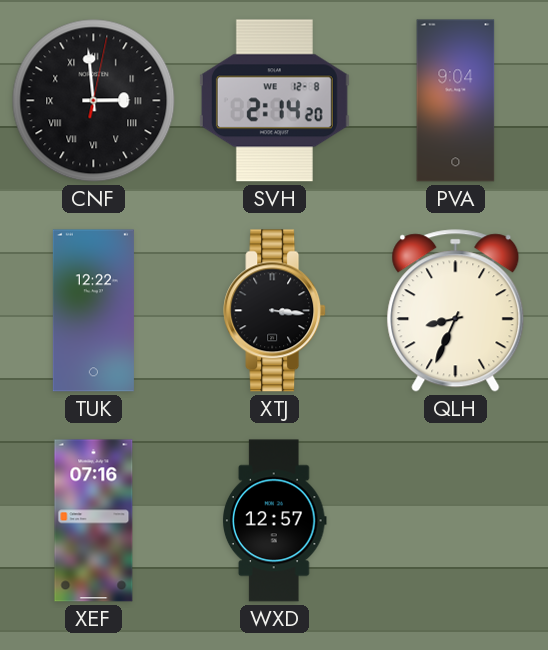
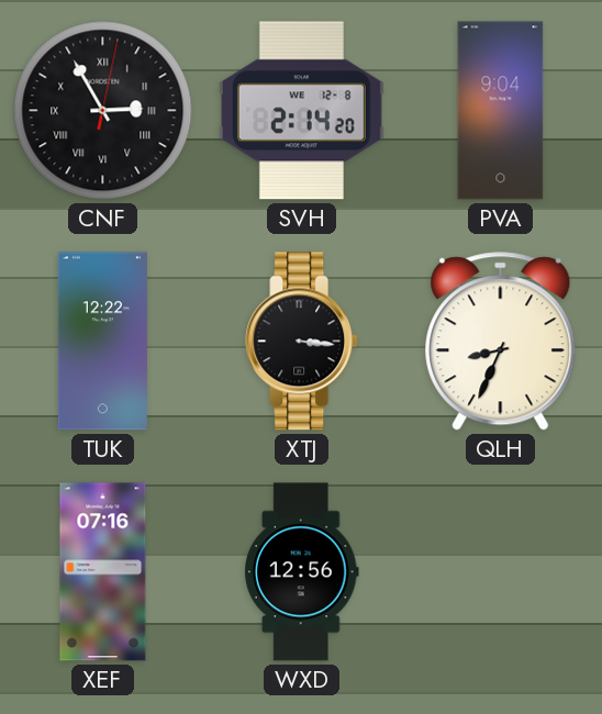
CNF: 2:59 -> 2:55 (103, 111)
WXD: 12:57 -> 12:56 (301, 572)
